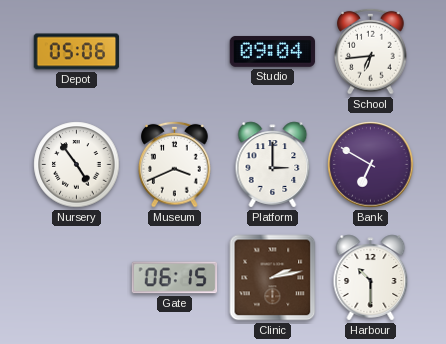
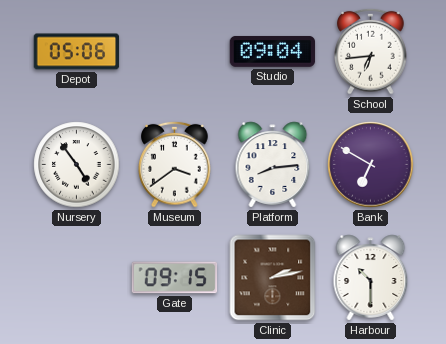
Museum: 3:41 -> 3:39 (175, 164)
Platform: 3:00 -> 8:14 (273, 165)
Gate: 06:15 -> 09:15 (175, 278)
